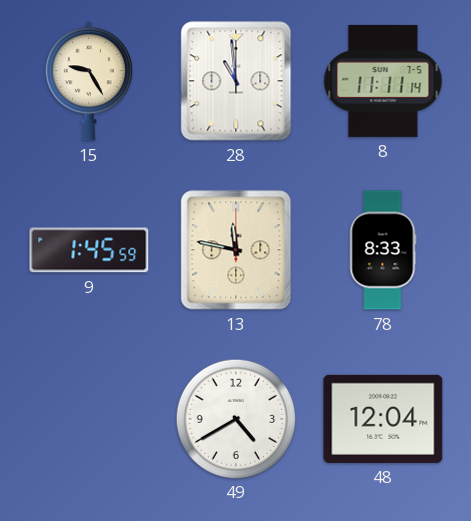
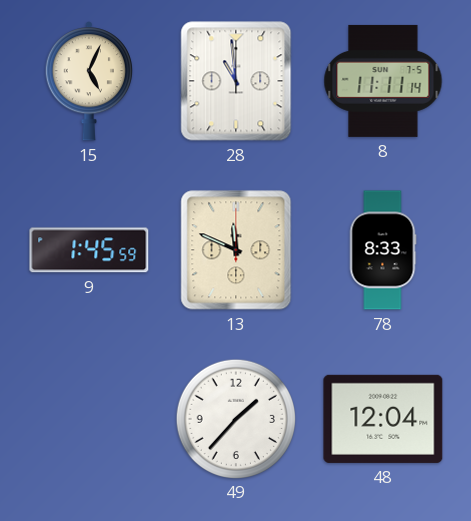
15: 9:25 -> 5:04 (89, 81)
13: 11:47 -> 11:49 (236, 250)
49: 4:40 -> 1:37 (235, 418)
